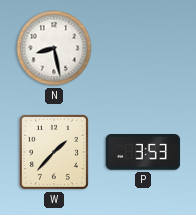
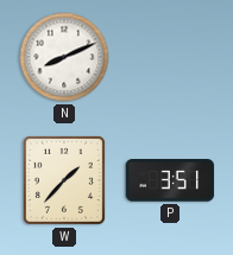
N: 8:28 -> 8:11 (64, 57)
P: 3:53 -> 3:51 (170, 181)
